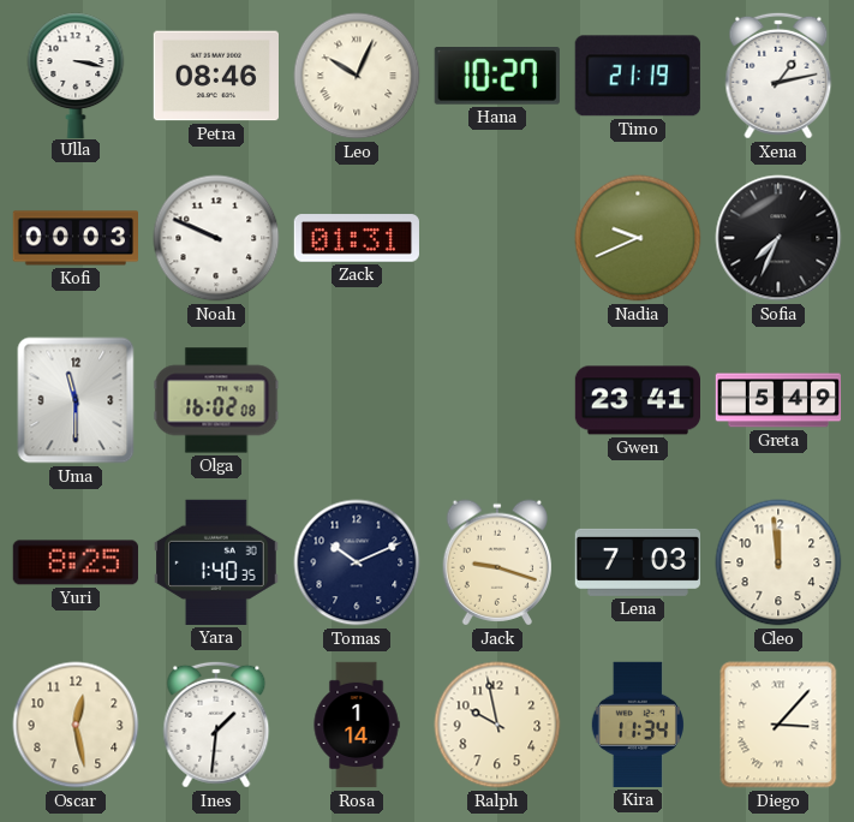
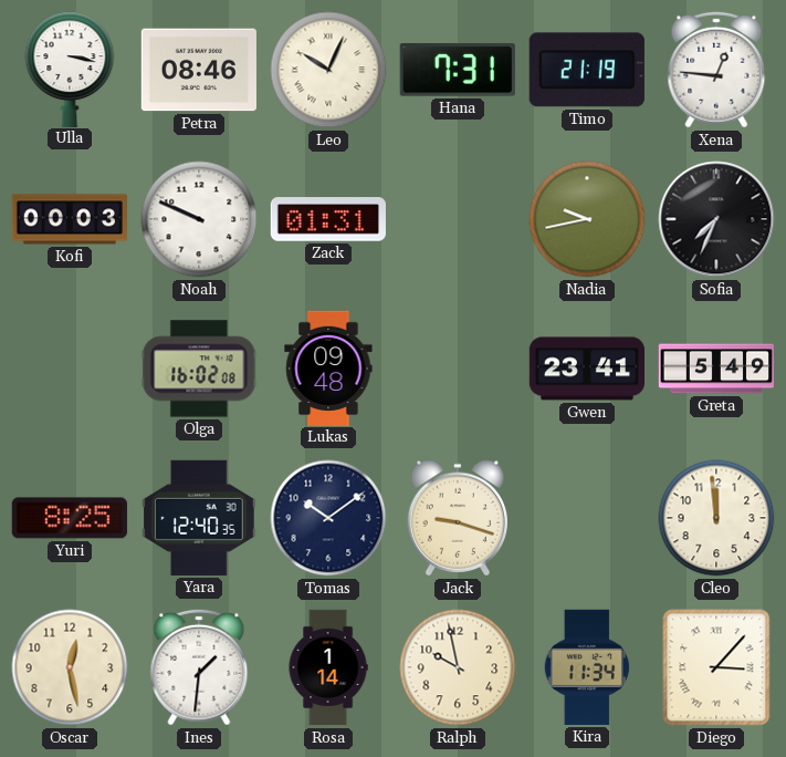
Hana: 10:27 -> 7:31 (458, 71)
Xena: 1:13 -> 12:46 (716, 70)
Nadia: 9:41 -> 9:43 (587, 219)
Uma: 11:30 -> none (76, 400)
Lukas: none -> 09:48 (328, 367)
Yara: 1:40 -> 12:40 (199, 518)
Tomas: 10:11 -> 10:09 (328, 518)
Lena: 7:03 -> none (638, 562)
